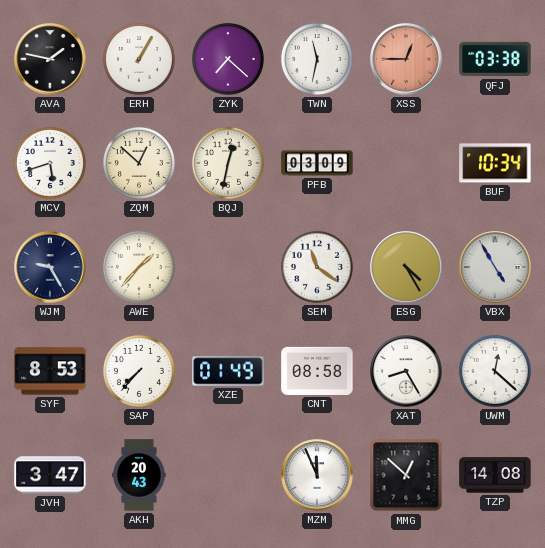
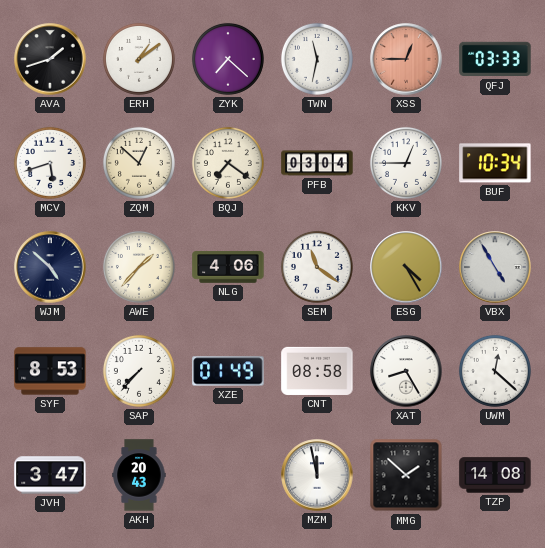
AVA: 1:47 -> 1:42 (50, 59)
ERH: 1:05 -> 1:09 (139, 59)
QFJ: 03:38 -> 03:33 (495, 59)
BQJ: 12:32 -> 7:21 (228, 163)
PFB: 03:09 -> 03:04 (317, 163)
KKV: none -> 12:45 (406, 163)
WJM: 9:25 -> 4:52 (50, 267)
NLG: none -> 4:06 (228, 267)
MZM: 11:56 -> 11:58 (317, 475)
MMG: 12:52 -> 1:52 (406, 475)
